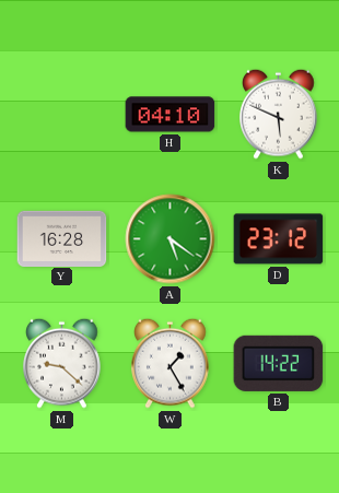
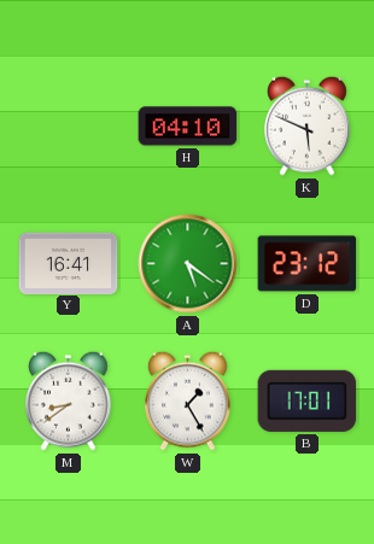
Y: 16:28 -> 16:41 (69, 263)
M: 9:22 -> 8:39 (69, 400)
B: 14:22 -> 17:01 (308, 400)
